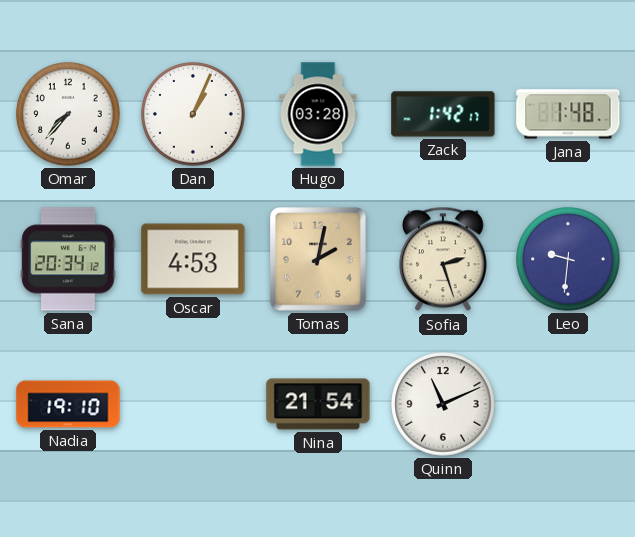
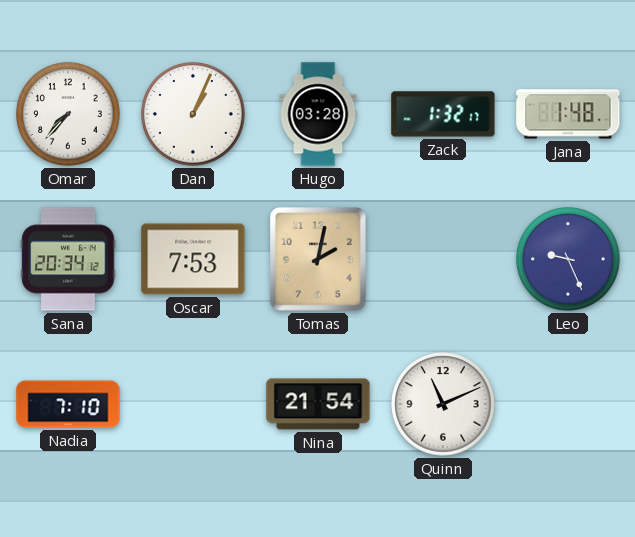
Zack: 1:42 -> 1:32 (443, 114)
Oscar: 4:53 -> 7:53 (193, 259)
Sofia: 2:27 -> none (443, 259)
Leo: 9:31 -> 9:26 (568, 259)
Nadia: 19:10 -> 7:10 (68, 404)
